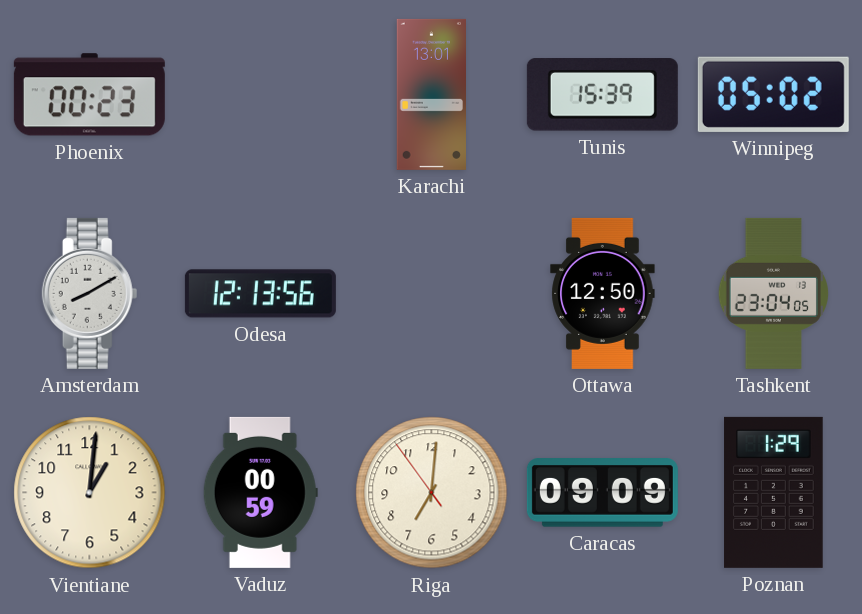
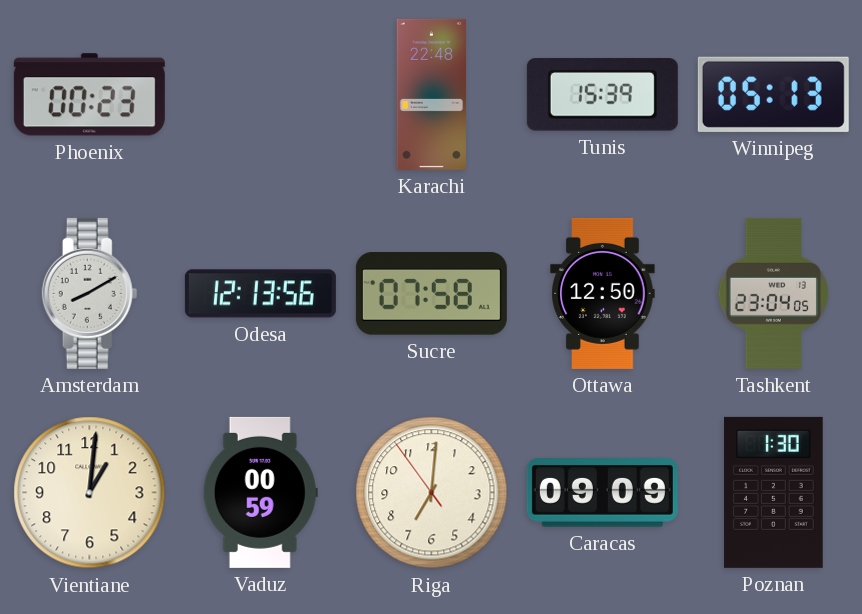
Karachi: 13:01 -> 22:48 (431, 94)
Winnipeg: 05:02 -> 05:13 (773, 94)
Sucre: none -> 07:58 (431, 294)
Poznan: 1:29 -> 1:30 (774, 492)
